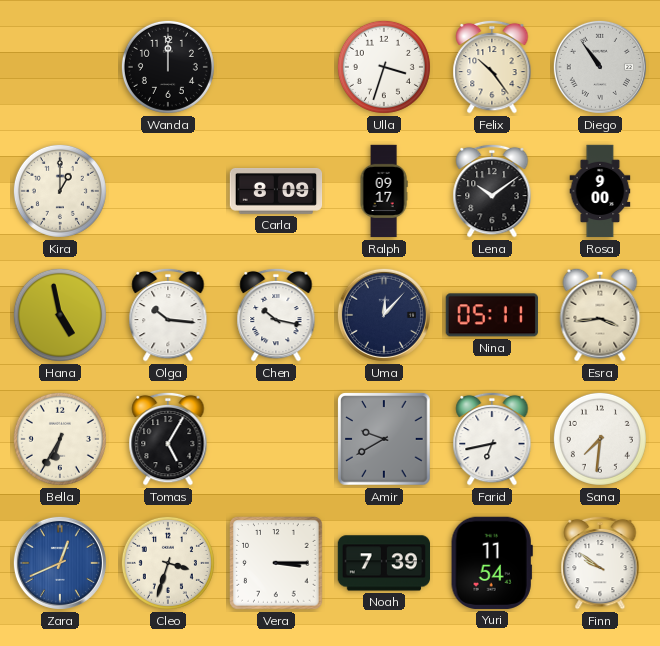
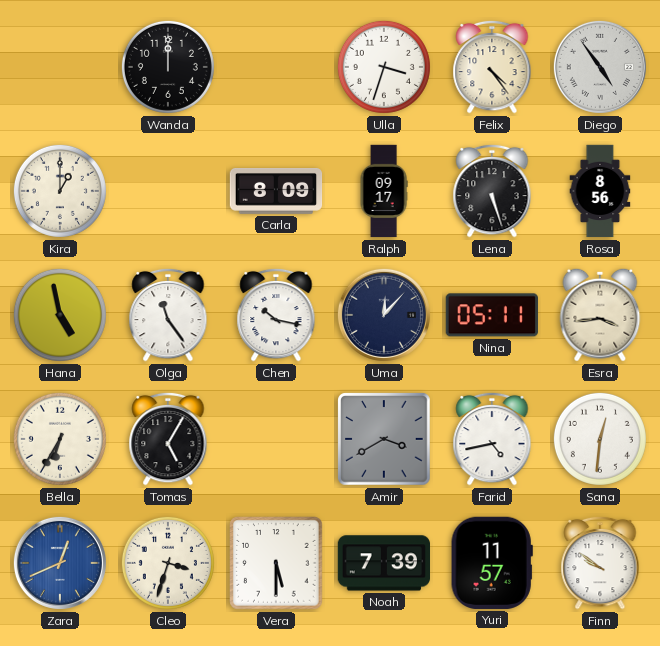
Felix: 10:24 -> 4:24 (492, 67)
Diego: 10:54 -> 4:54 (600, 67)
Lena: 10:09 -> 5:27 (492, 191)
Rosa: 9:00 -> 8:56 (600, 191)
Olga: 10:16 -> 11:24 (168, 315)
Amir: 9:40 -> 3:40 (384, 439)
Farid: 6:43 -> 4:43 (492, 439)
Sana: 7:31 -> 12:31 (600, 439)
Vera: 3:15 -> 5:30 (276, 563)
Yuri: 11:54 -> 11:57 (492, 563)
